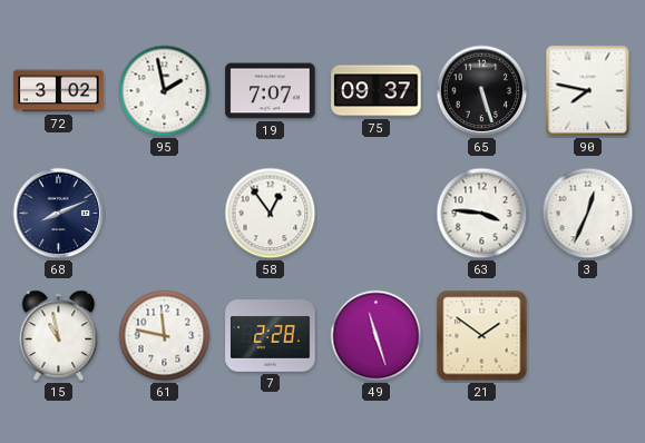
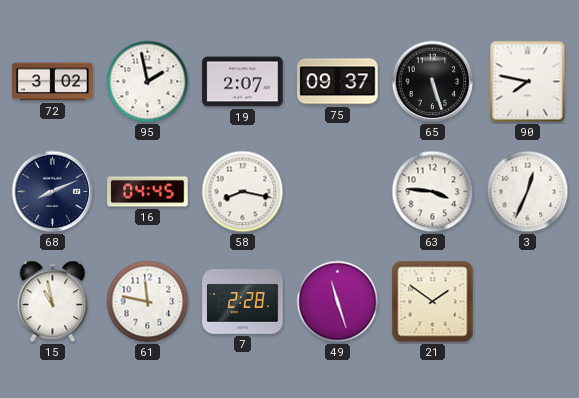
19: 7:07 -> 2:07 (243, 82)
16: none -> 04:45 (148, 192)
58: 12:54 -> 8:17 (243, 192)
